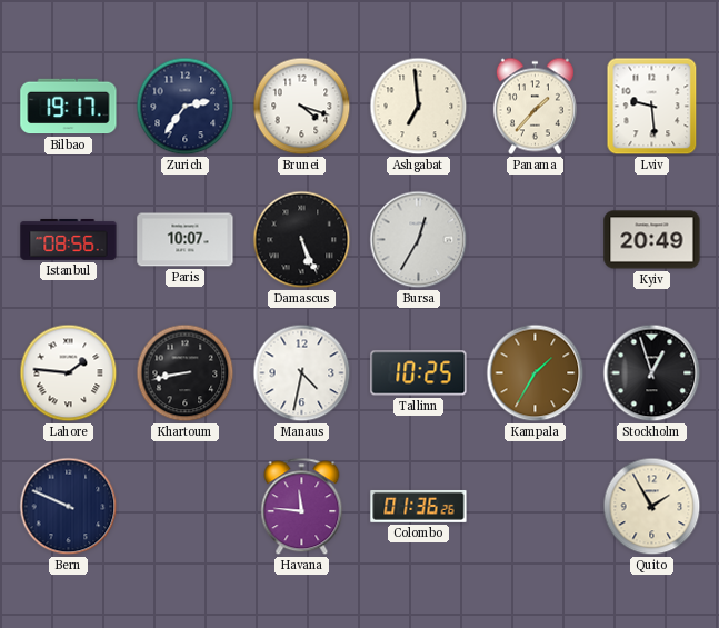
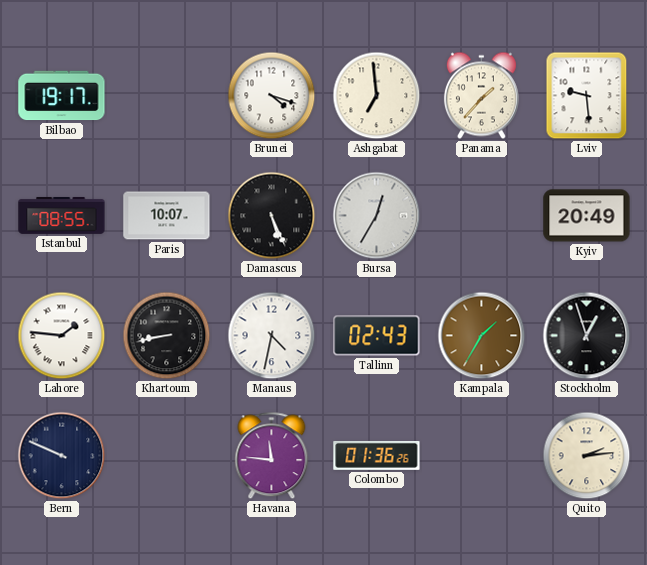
Zurich: 2:36 -> none (186, 107)
Istanbul: 08:56 -> 08:55 (62, 215)
Tallinn: 10:25 -> 02:43 (377, 336)
Quito: 1:55 -> 2:14 (587, 456)
